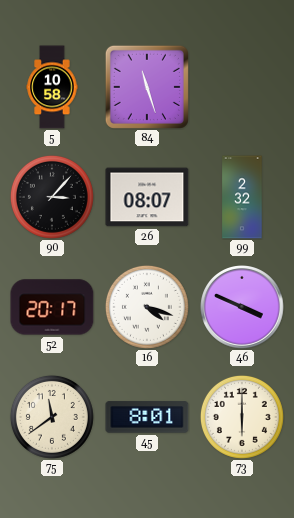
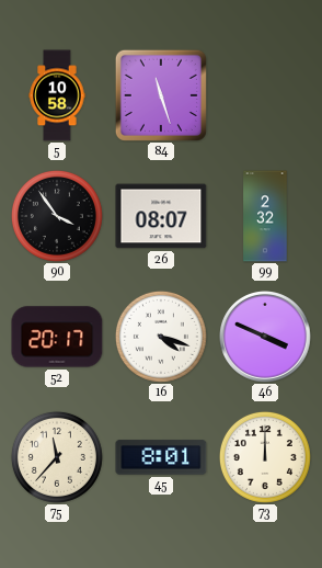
90: 3:07 -> 3:54 (57, 216)
75: 11:39 -> 11:37 (57, 457)
73: 6:00 -> 12:00 (265, 457)
